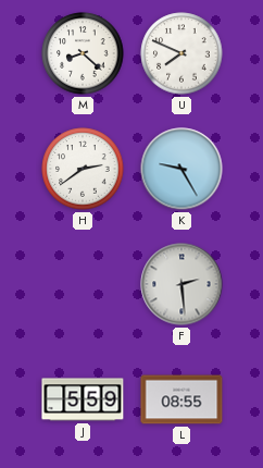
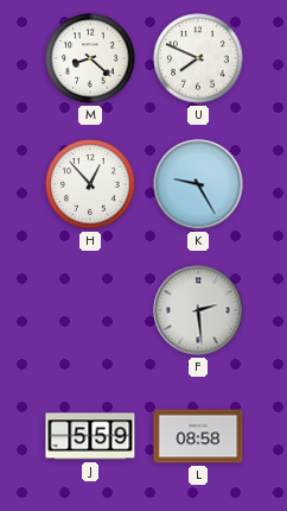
H: 2:39 -> 12:53 (90, 184)
L: 08:55 -> 08:58 (198, 436)
